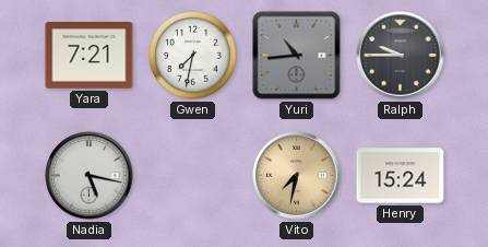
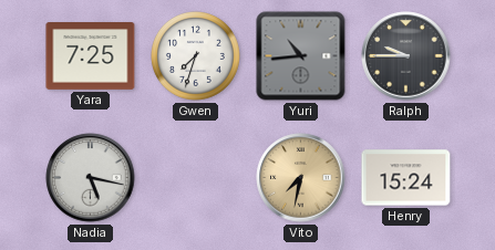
Yara: 7:21 -> 7:25 (91, 56)
Gwen: 7:32 -> 7:33 (196, 56)
